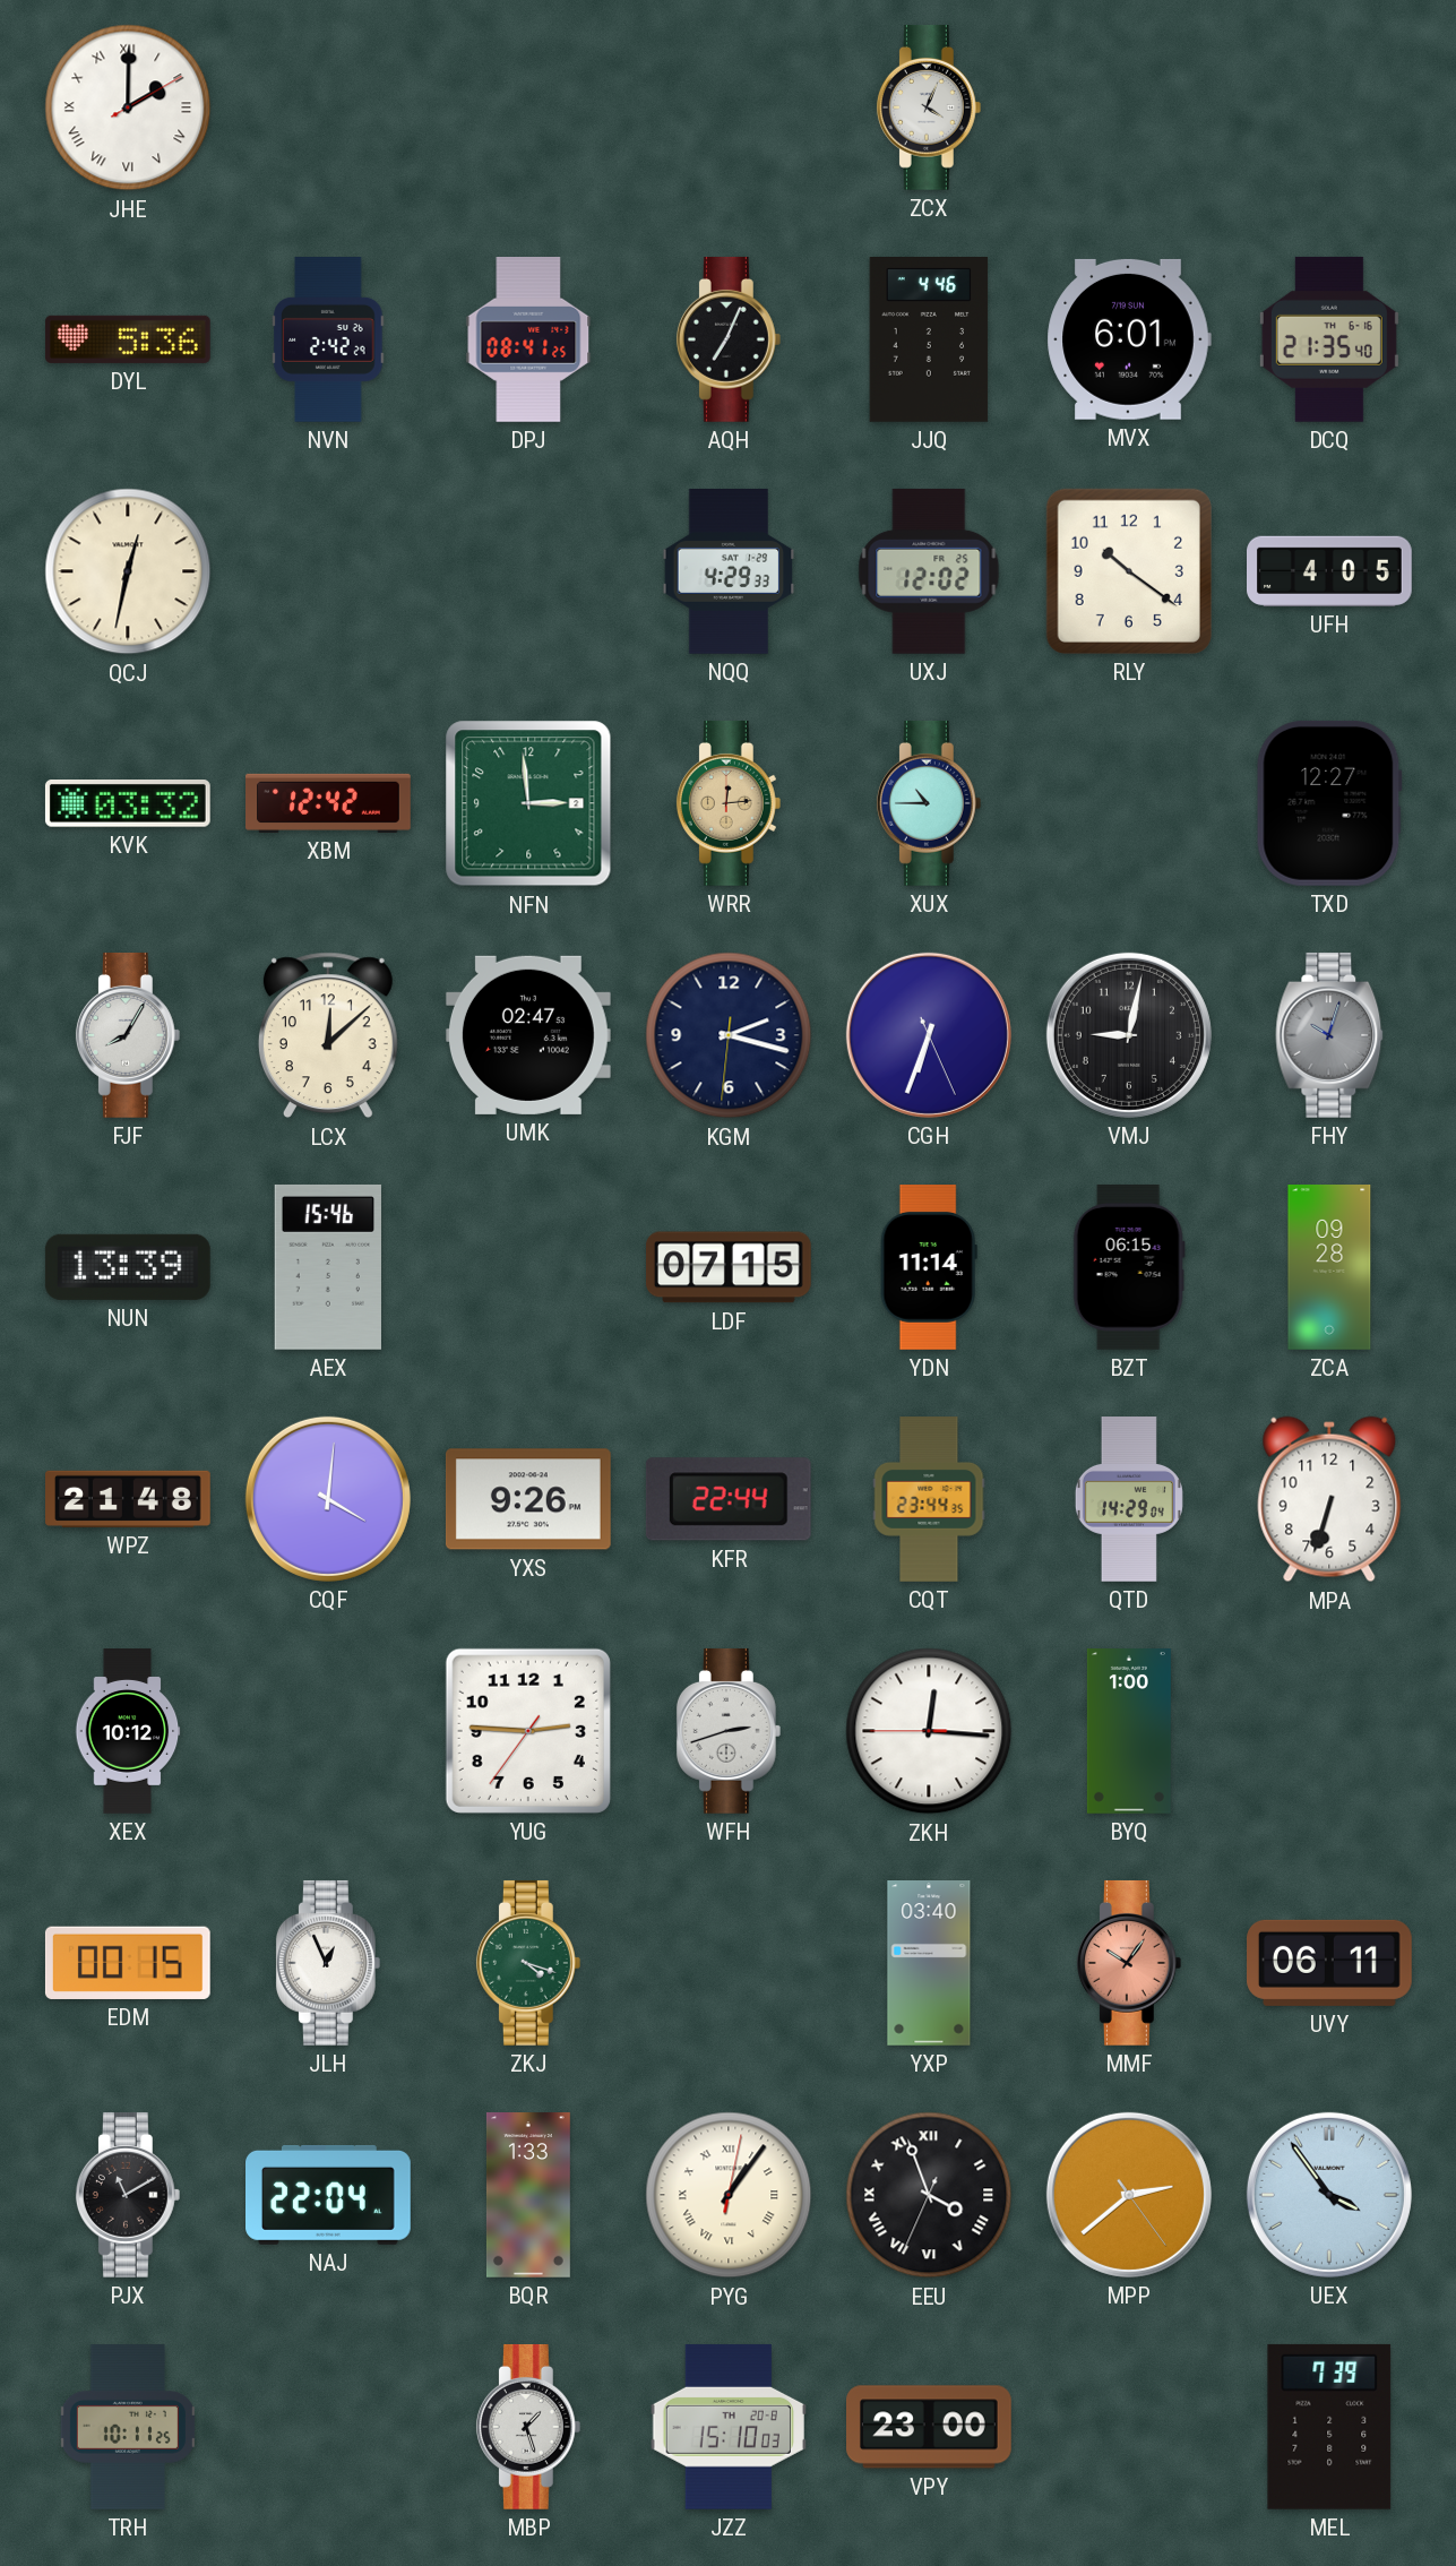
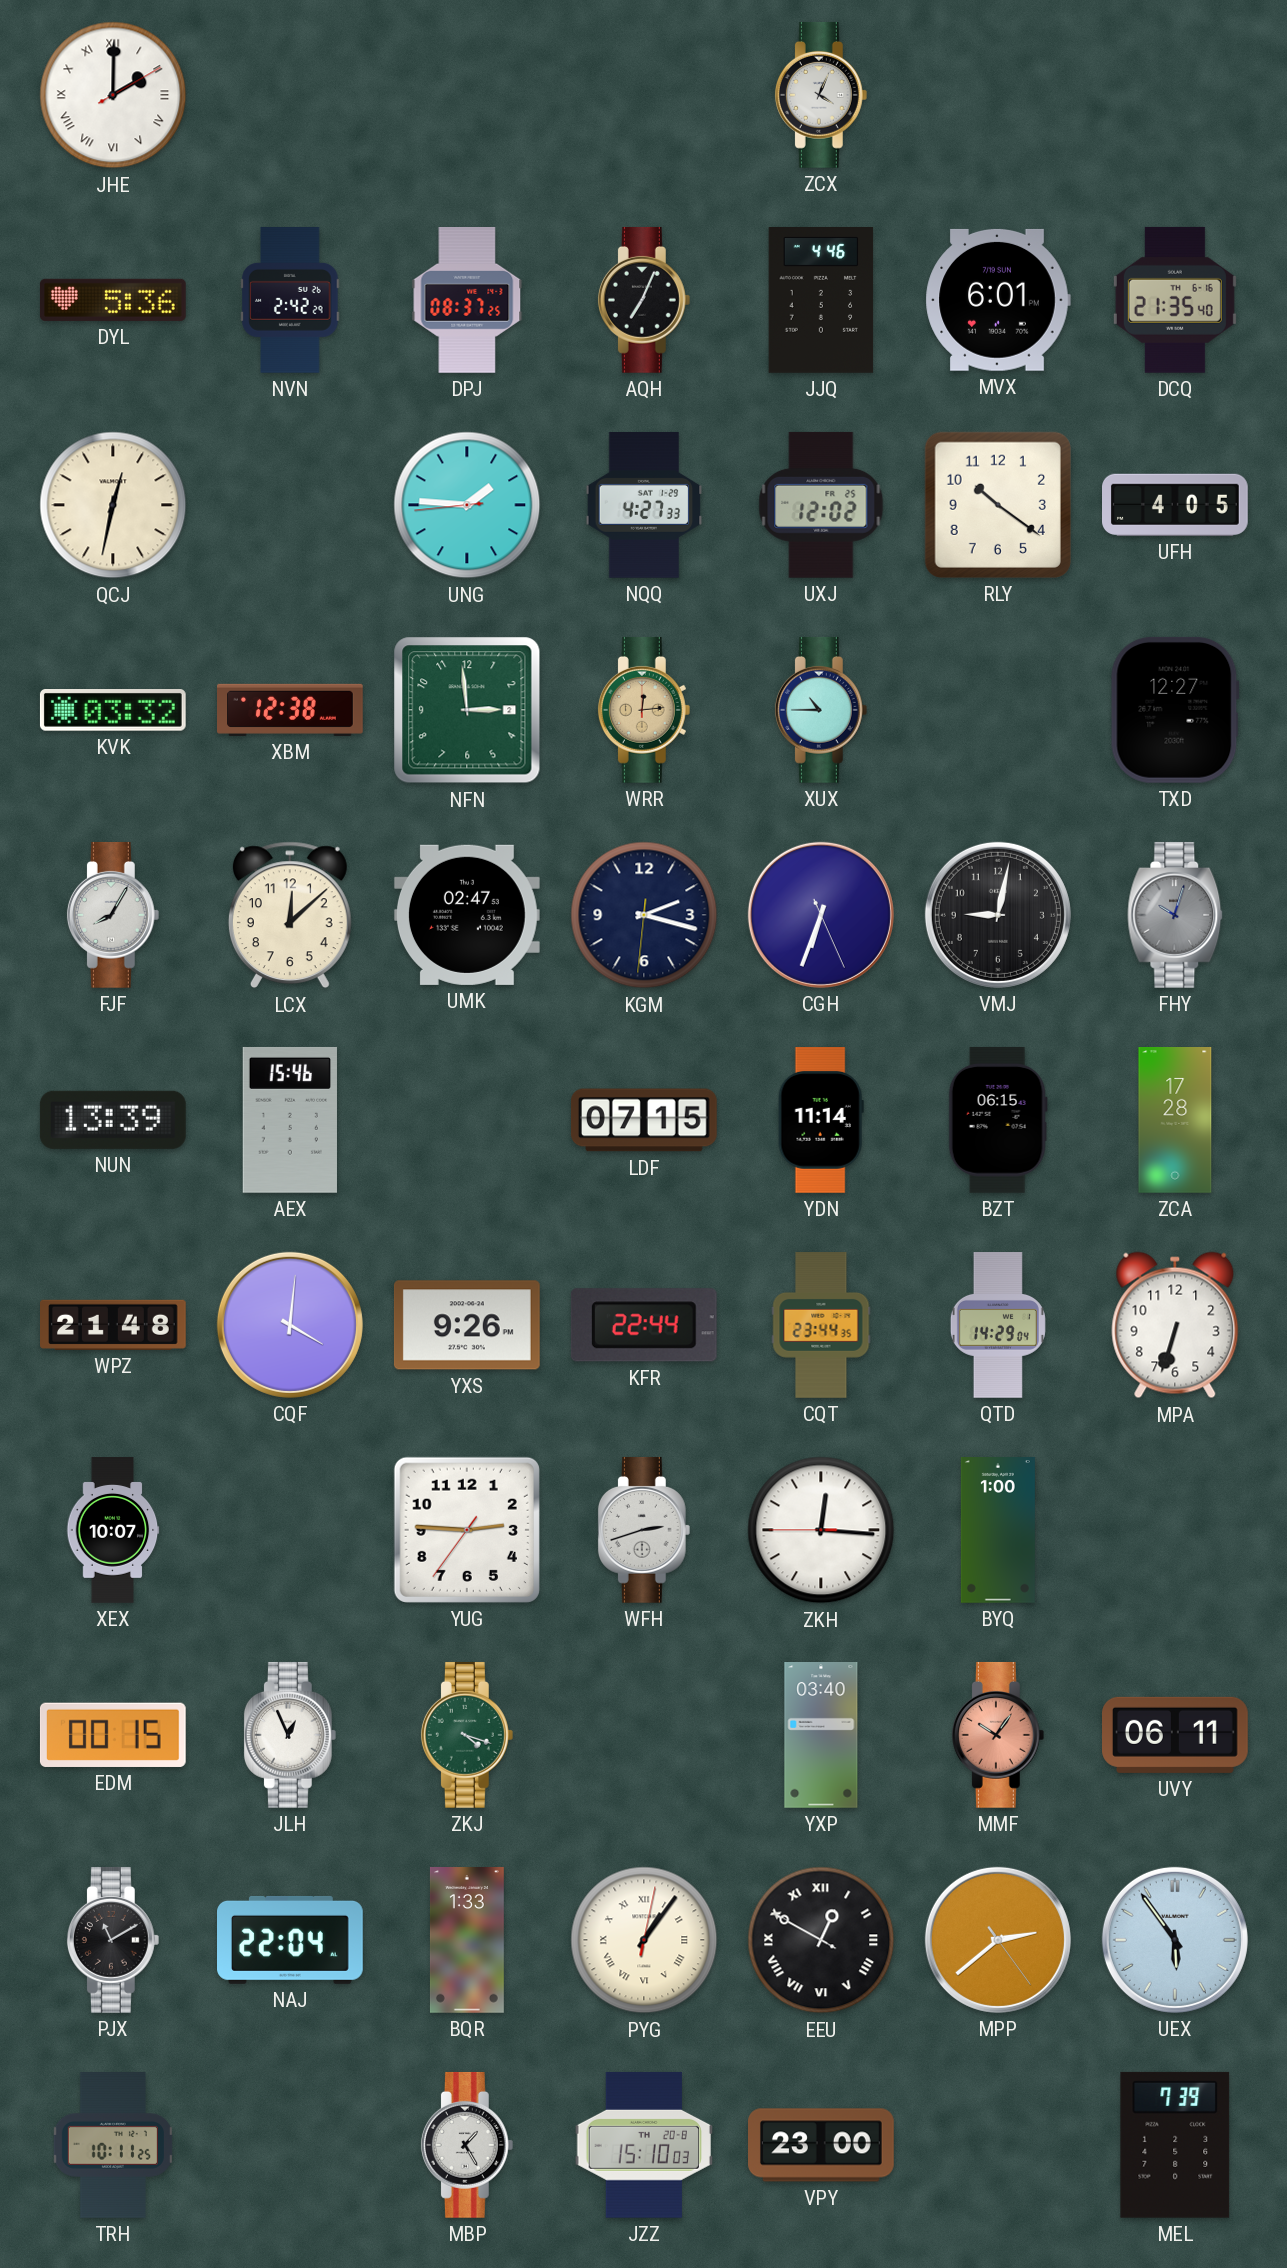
DPJ: 08:41 -> 08:37 (467, 301)
UNG: none -> 1:45 (467, 505)
NQQ: 4:29 -> 4:27 (644, 506)
XBM: 12:42 -> 12:38 (291, 710)
ZCA: 09:28 -> 17:28 (1175, 1121)
XEX: 10:12 -> 10:07 (113, 1530)
EEU: 3:56 -> 12:49 (821, 1940)
UEX: 3:54 -> 5:54 (1175, 1940)
MBP: 1:27 -> 1:25 (467, 2145)
